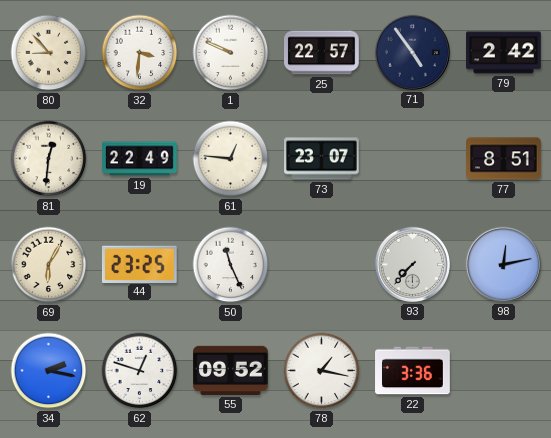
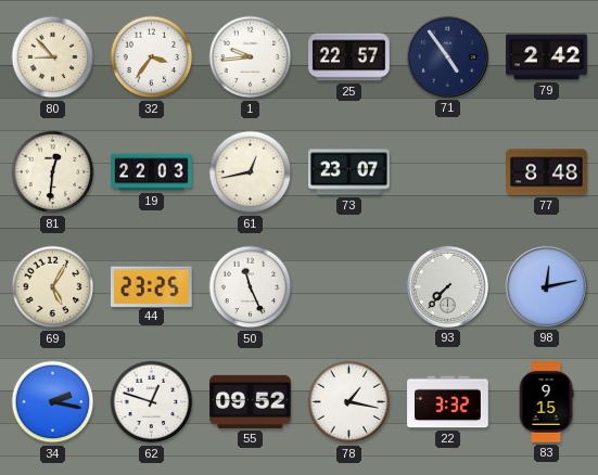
32: 3:31 -> 3:36 (152, 57)
1: 9:49 -> 9:44 (251, 57)
19: 22:49 -> 22:03 (152, 172)
61: 12:46 -> 12:43 (251, 172)
77: 8:51 -> 8:48 (547, 172)
69: 6:05 -> 5:05 (53, 287)
22: 3:36 -> 3:32 (448, 402)
83: none -> 9:15 (546, 402)
